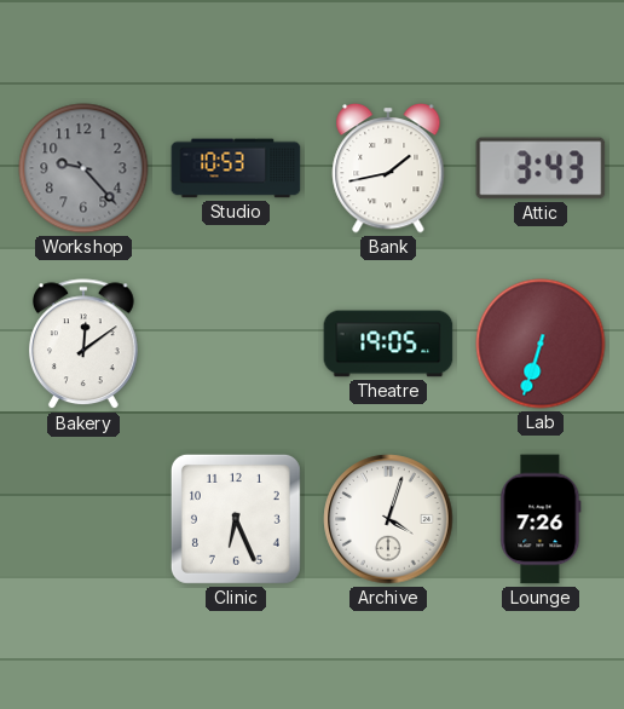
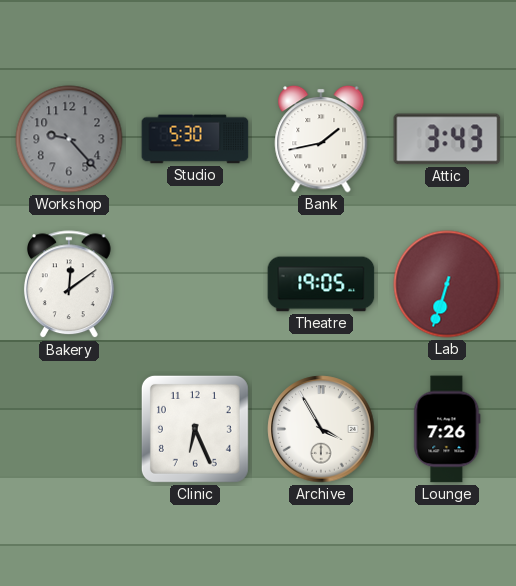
Studio: 10:53 -> 5:30 (195, 139)
Archive: 4:03 -> 3:55 (321, 429)
